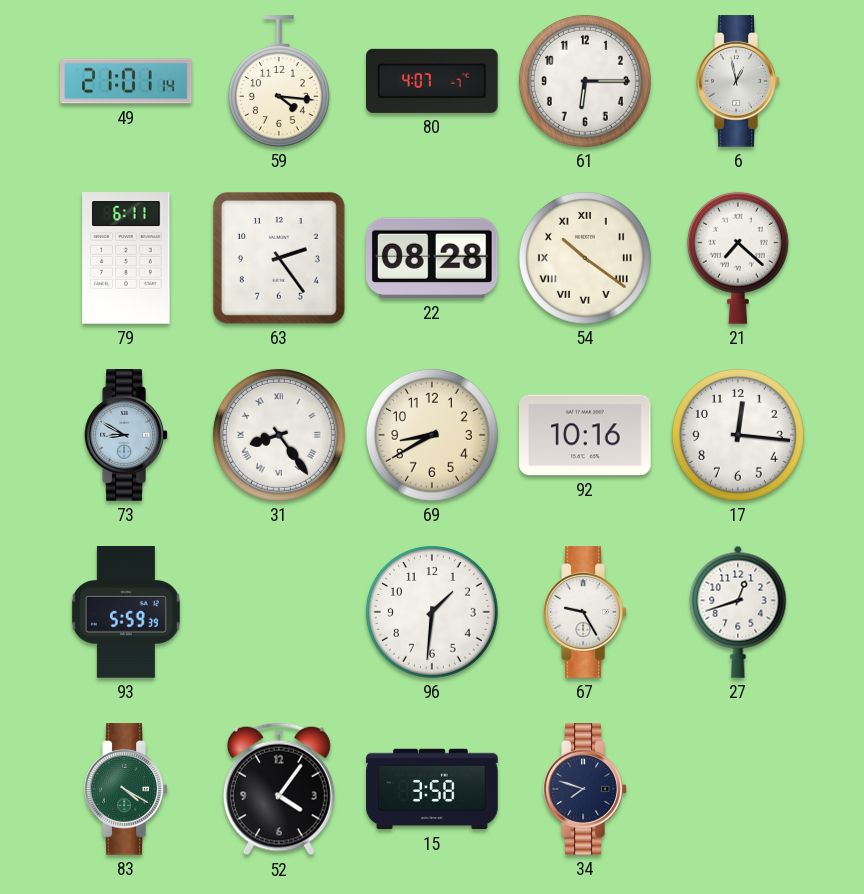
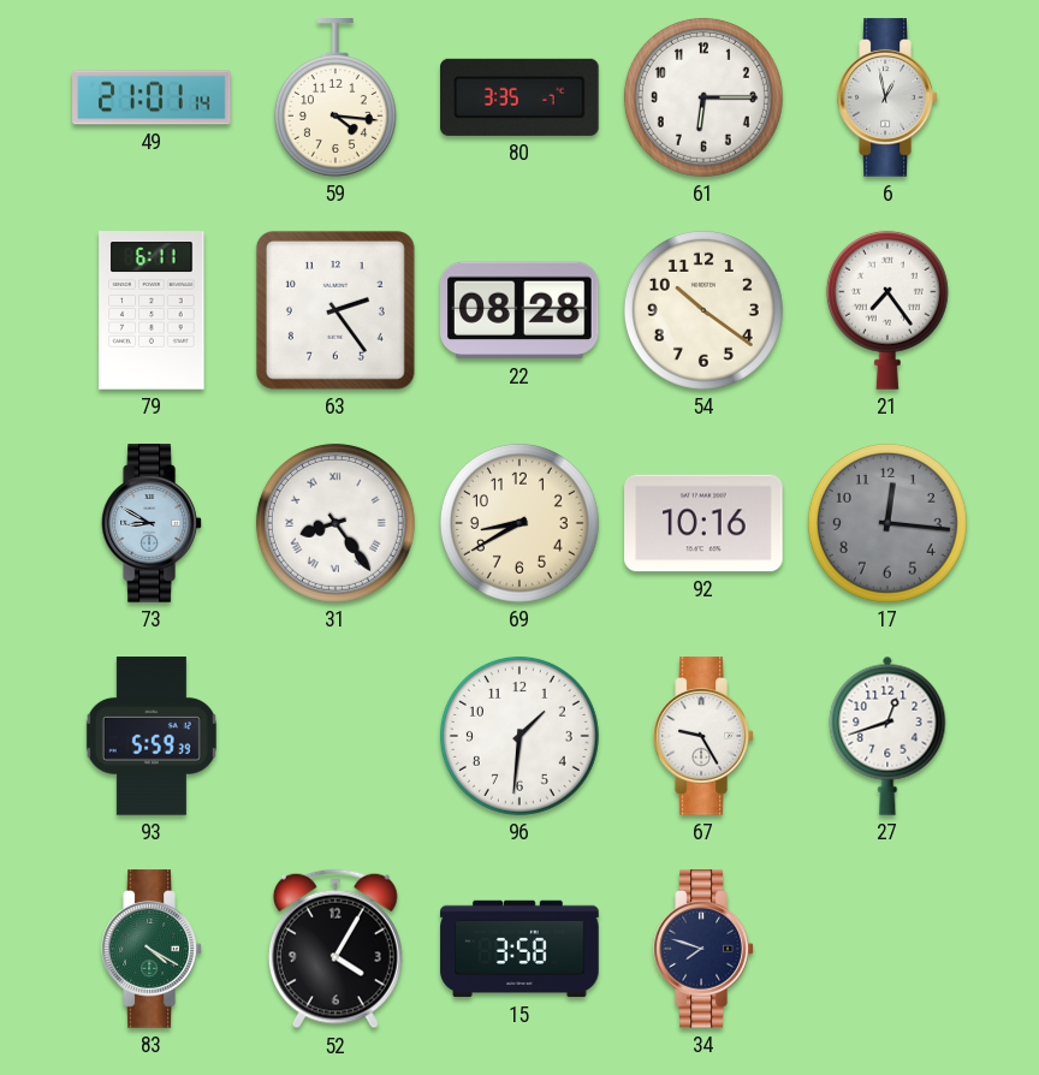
80: 4:07 -> 3:35 (519, 97)
54 numerals: Roman -> Arabic (703, 310)
21: 7:22 -> 7:24 (887, 310)
17 dial: white -> grey (887, 523)
52: 4:06 -> 4:05 (336, 949)
